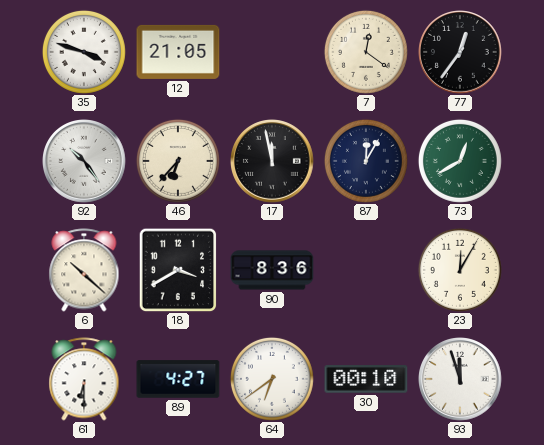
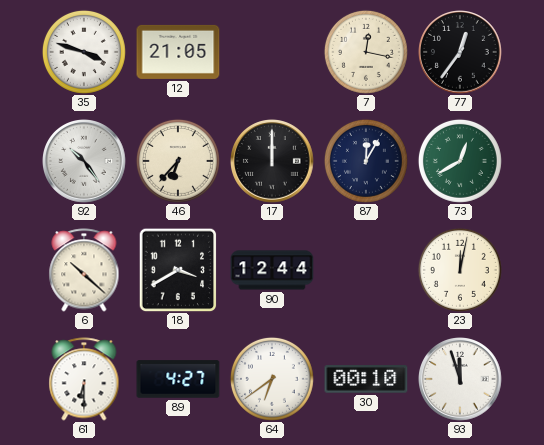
7: 12:21 -> 12:17 (366, 52)
17: 11:58 -> 12:00 (273, 162)
90: 8:36 -> 12:44 (272, 270)
23: 12:05 -> 12:02 (460, 270)
